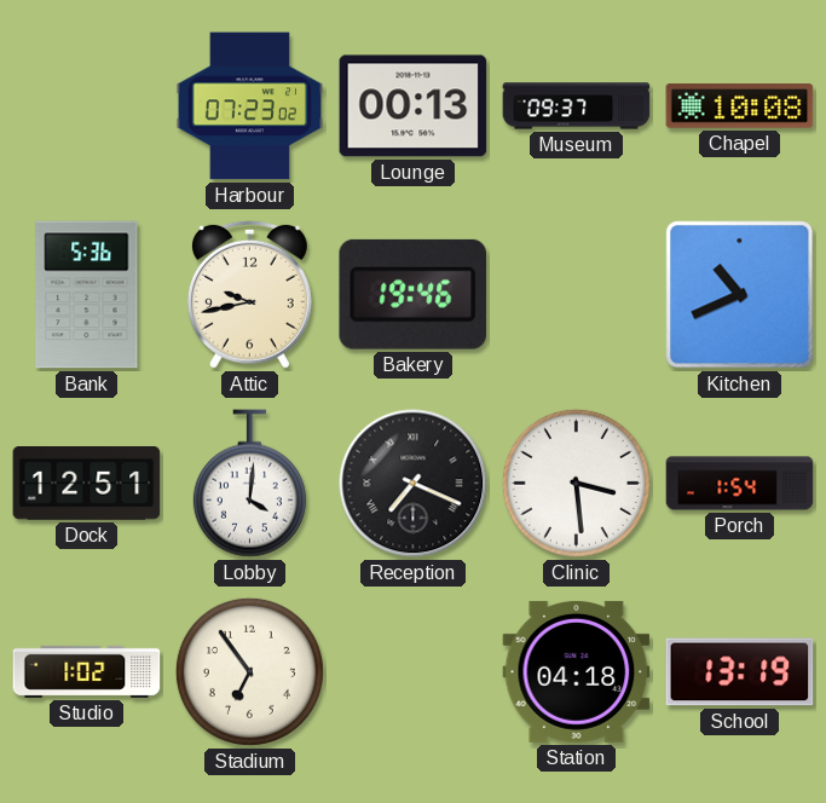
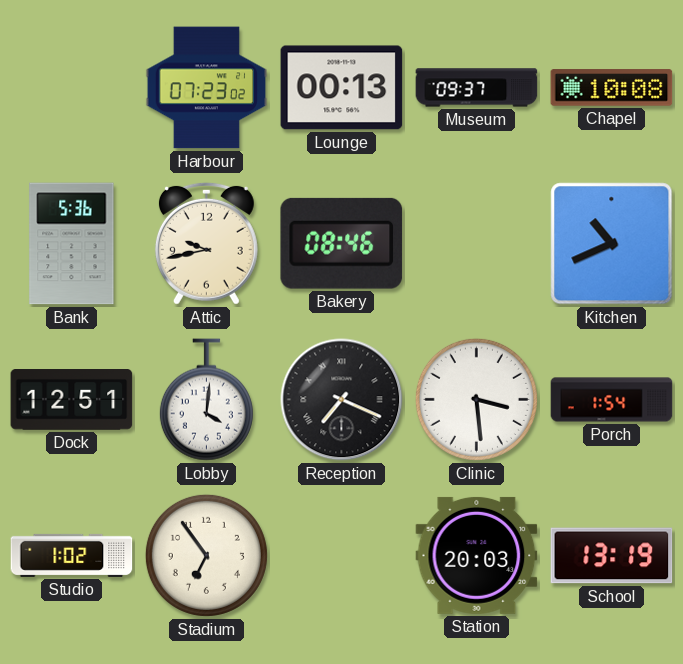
Bakery: 19:46 -> 08:46 (341, 243)
Station: 04:18 -> 20:03 (477, 555)
